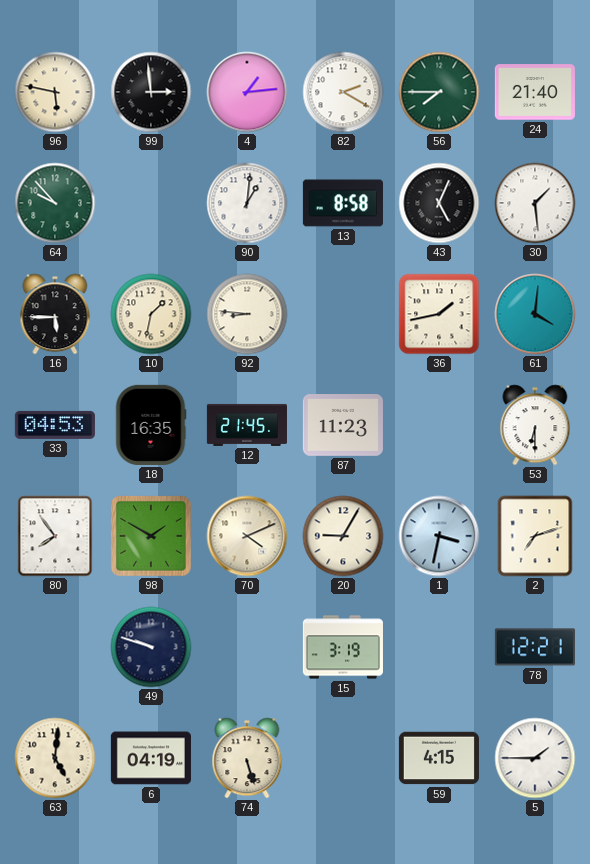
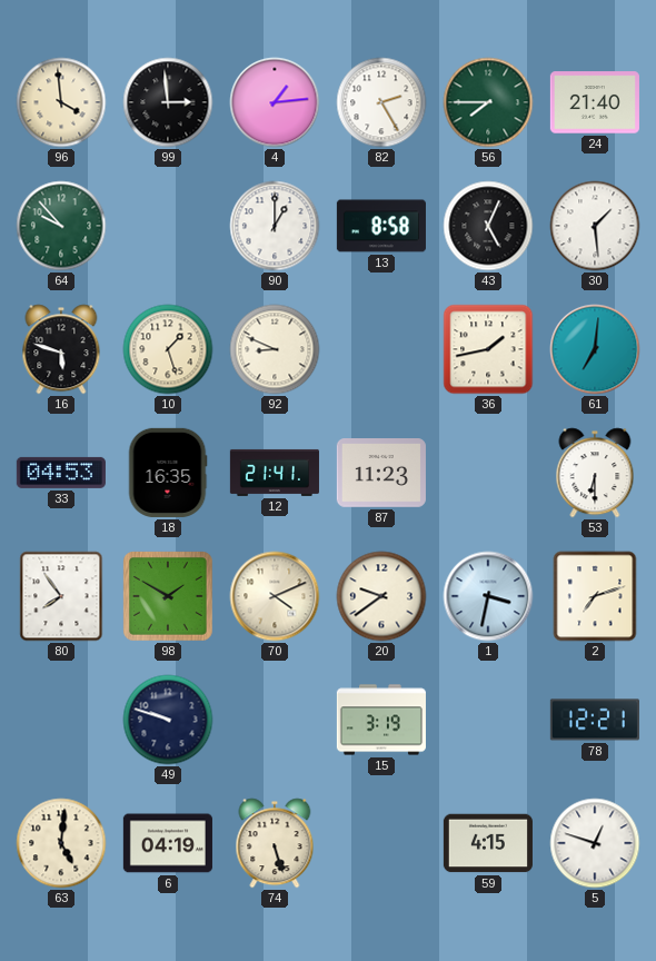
96: 5:47 -> 3:59 (61, 102)
82: 2:20 -> 2:25 (381, 102)
90: 1:01 -> 1:00 (275, 226)
16: 5:45 -> 5:48 (61, 349)
10: 1:32 -> 1:27 (168, 349)
92: 8:46 -> 8:49 (275, 349)
61: 4:01 -> 7:01 (595, 349)
12: 21:45 -> 21:41 (275, 473)
20: 9:05 -> 9:39 (381, 596)
5: 1:45 -> 12:48 (595, 843)
